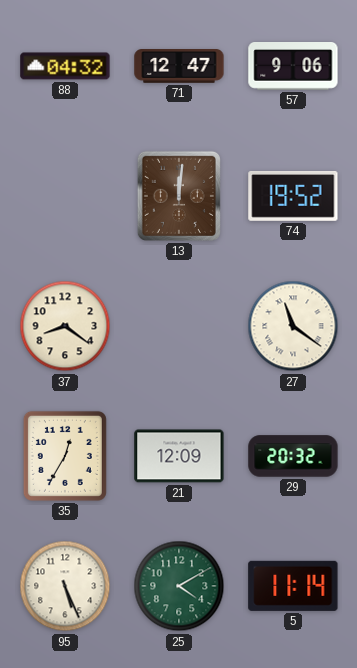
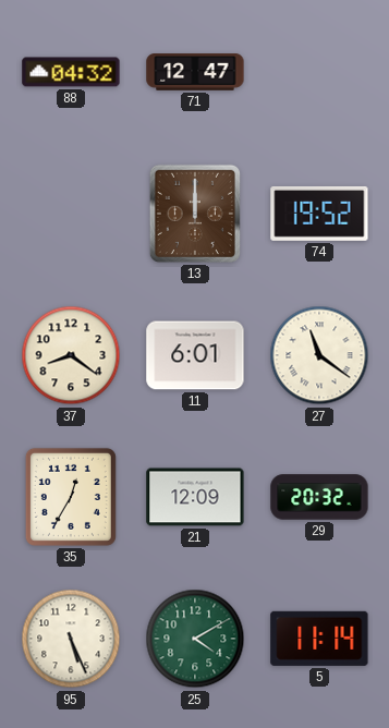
57: 9:06 -> none (293, 67)
13: 12:01 -> 12:00 (195, 214)
11: none -> 6:01 (195, 355)
